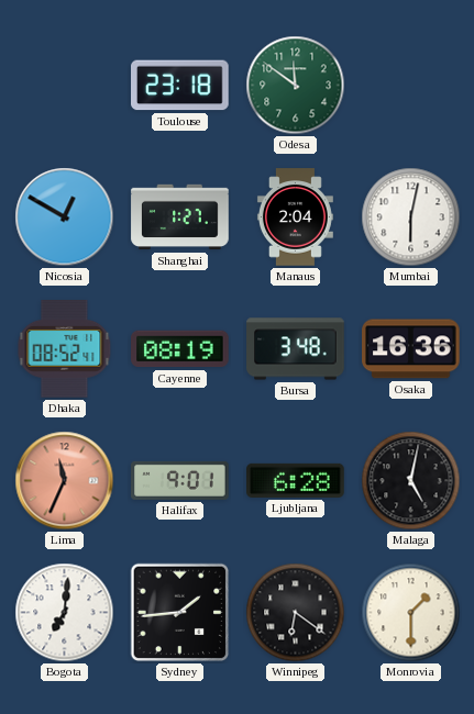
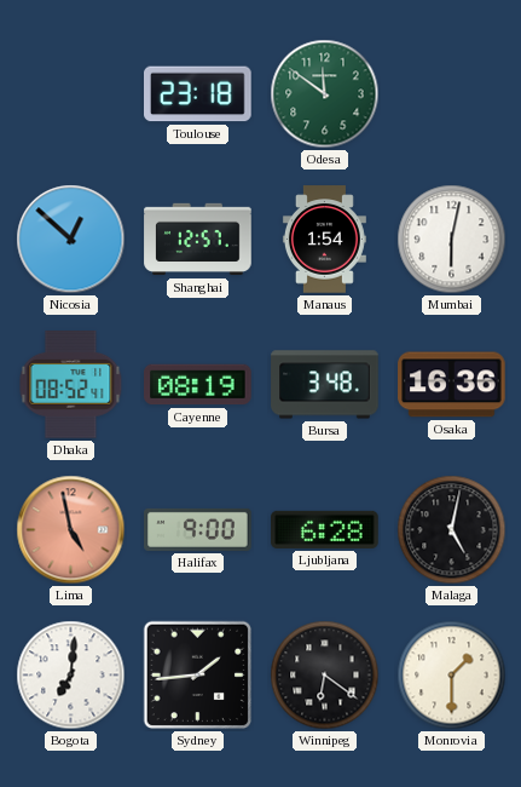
Nicosia: 12:50 -> 12:52 (71, 240)
Shanghai: 1:27 -> 12:57 (198, 240)
Manaus: 2:04 -> 1:54 (324, 240)
Lima: 11:34 -> 4:58 (71, 530)
Halifax: 9:01 -> 9:00 (198, 529)
